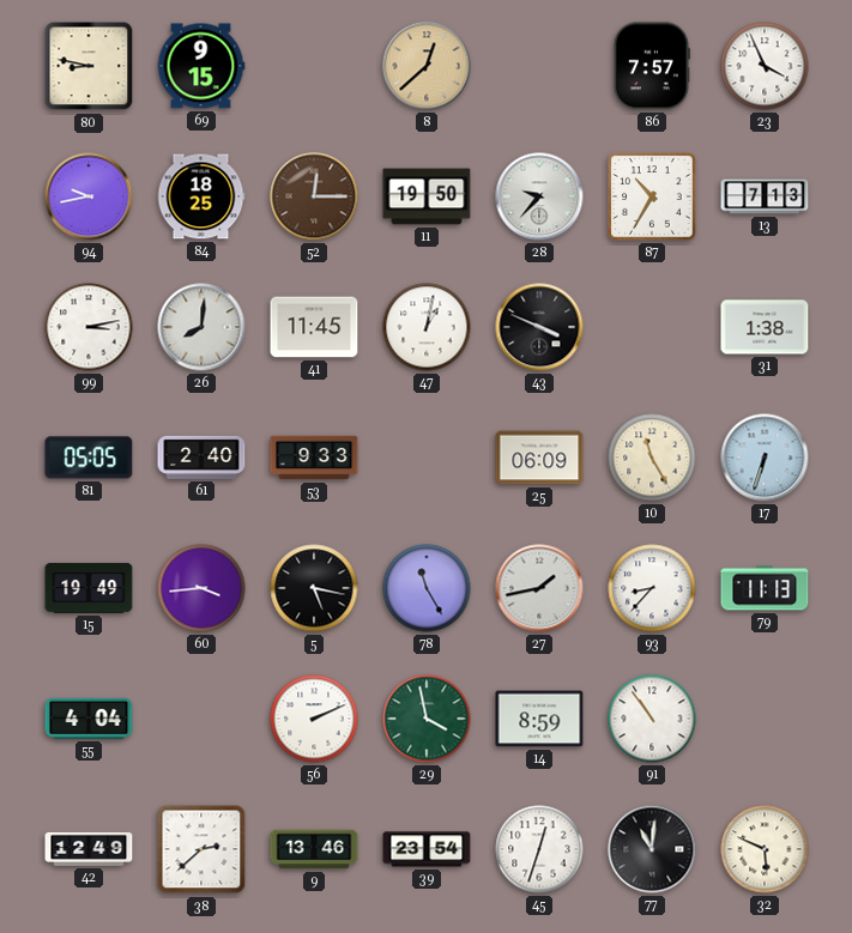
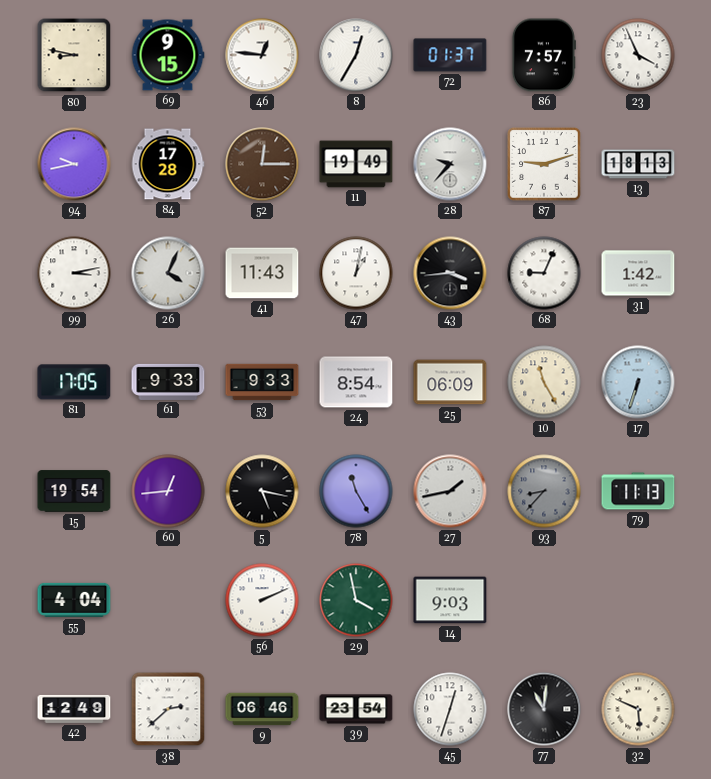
46: none -> 12:46 (262, 55)
8: 12:38 -> 12:35 (356, 55)
8 dial: champagne -> white (356, 55)
72: none -> 01:37 (450, 55)
84: 18:25 -> 17:28 (168, 164)
11: 19:50 -> 19:49 (356, 164)
87: 10:35 -> 9:12 (544, 164)
13: 7:13 -> 18:13 (638, 164)
26: 8:01 -> 4:04 (168, 273)
41: 11:45 -> 11:43 (262, 273)
43: 3:49 -> 3:44 (450, 273)
68: none -> 9:04 (544, 273)
31: 1:38 -> 1:42 (638, 273)
81: 05:05 -> 17:05 (74, 382)
61: 2:40 -> 9:33 (168, 382)
24: none -> 8:54 (356, 382)
15: 19:49 -> 19:54 (74, 491)
60: 3:44 -> 12:44 (168, 491)
93 dial: white -> grey (544, 491)
14: 8:59 -> 9:03 (450, 600)
91: 10:54 -> none (652, 719)
9: 13:46 -> 06:46 (262, 709)
